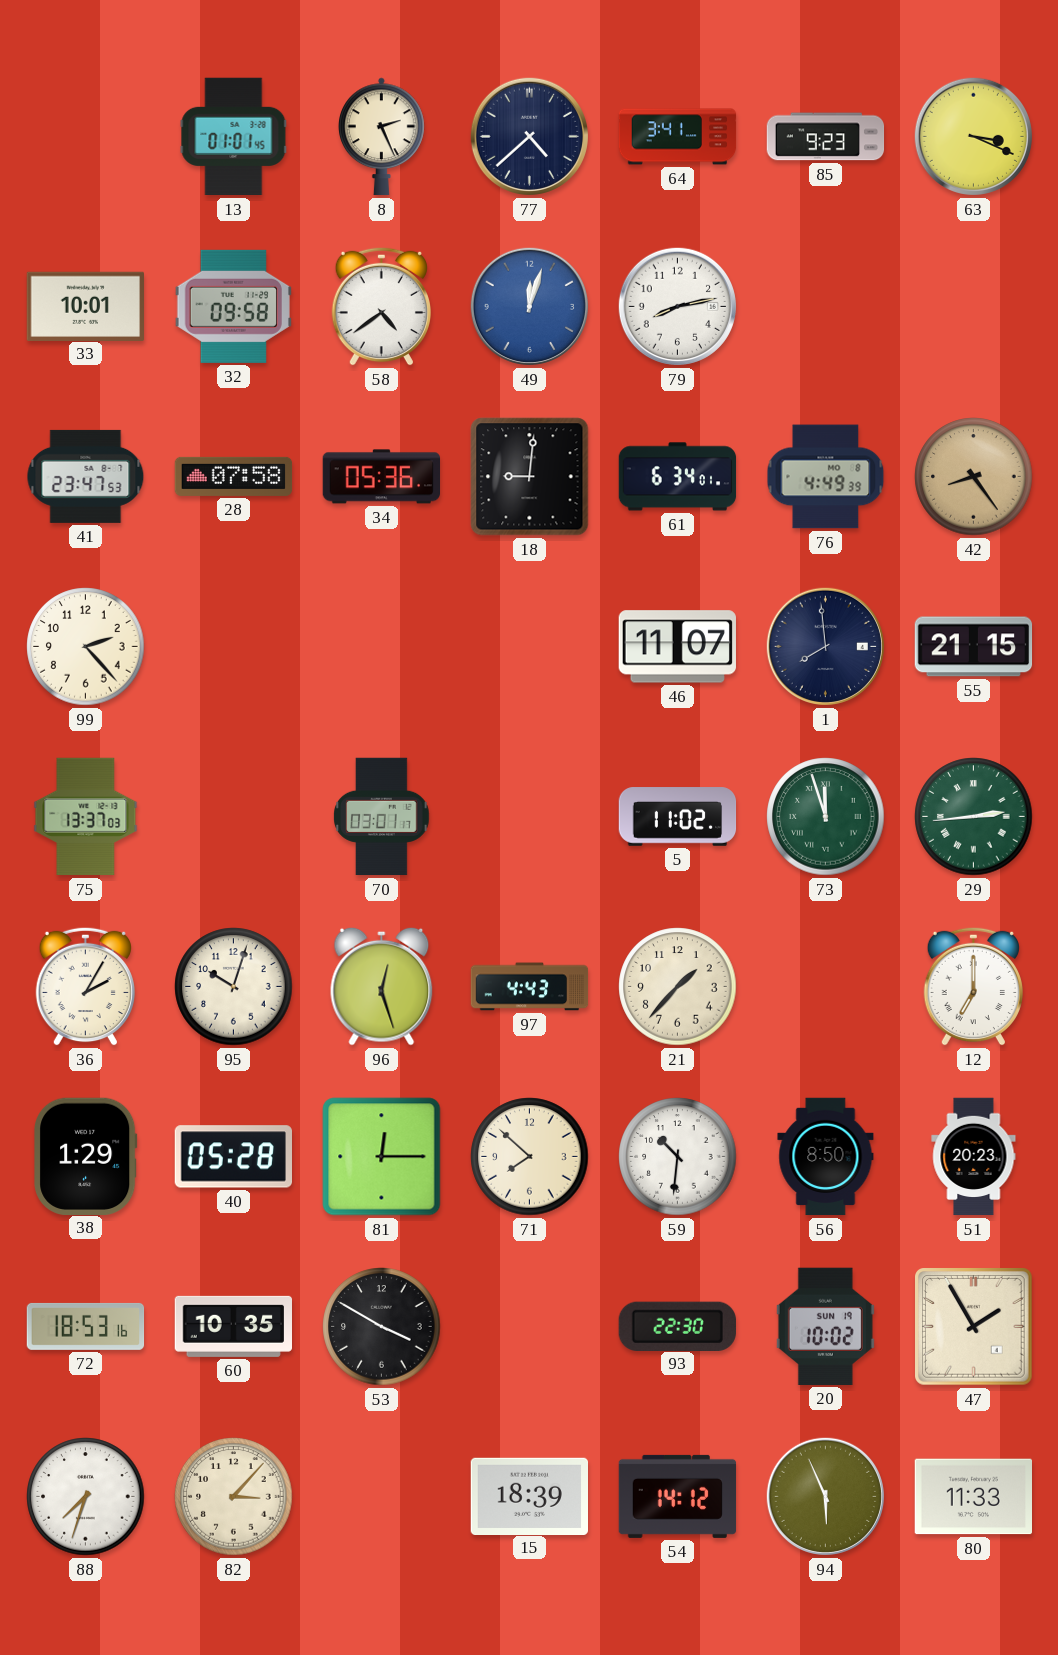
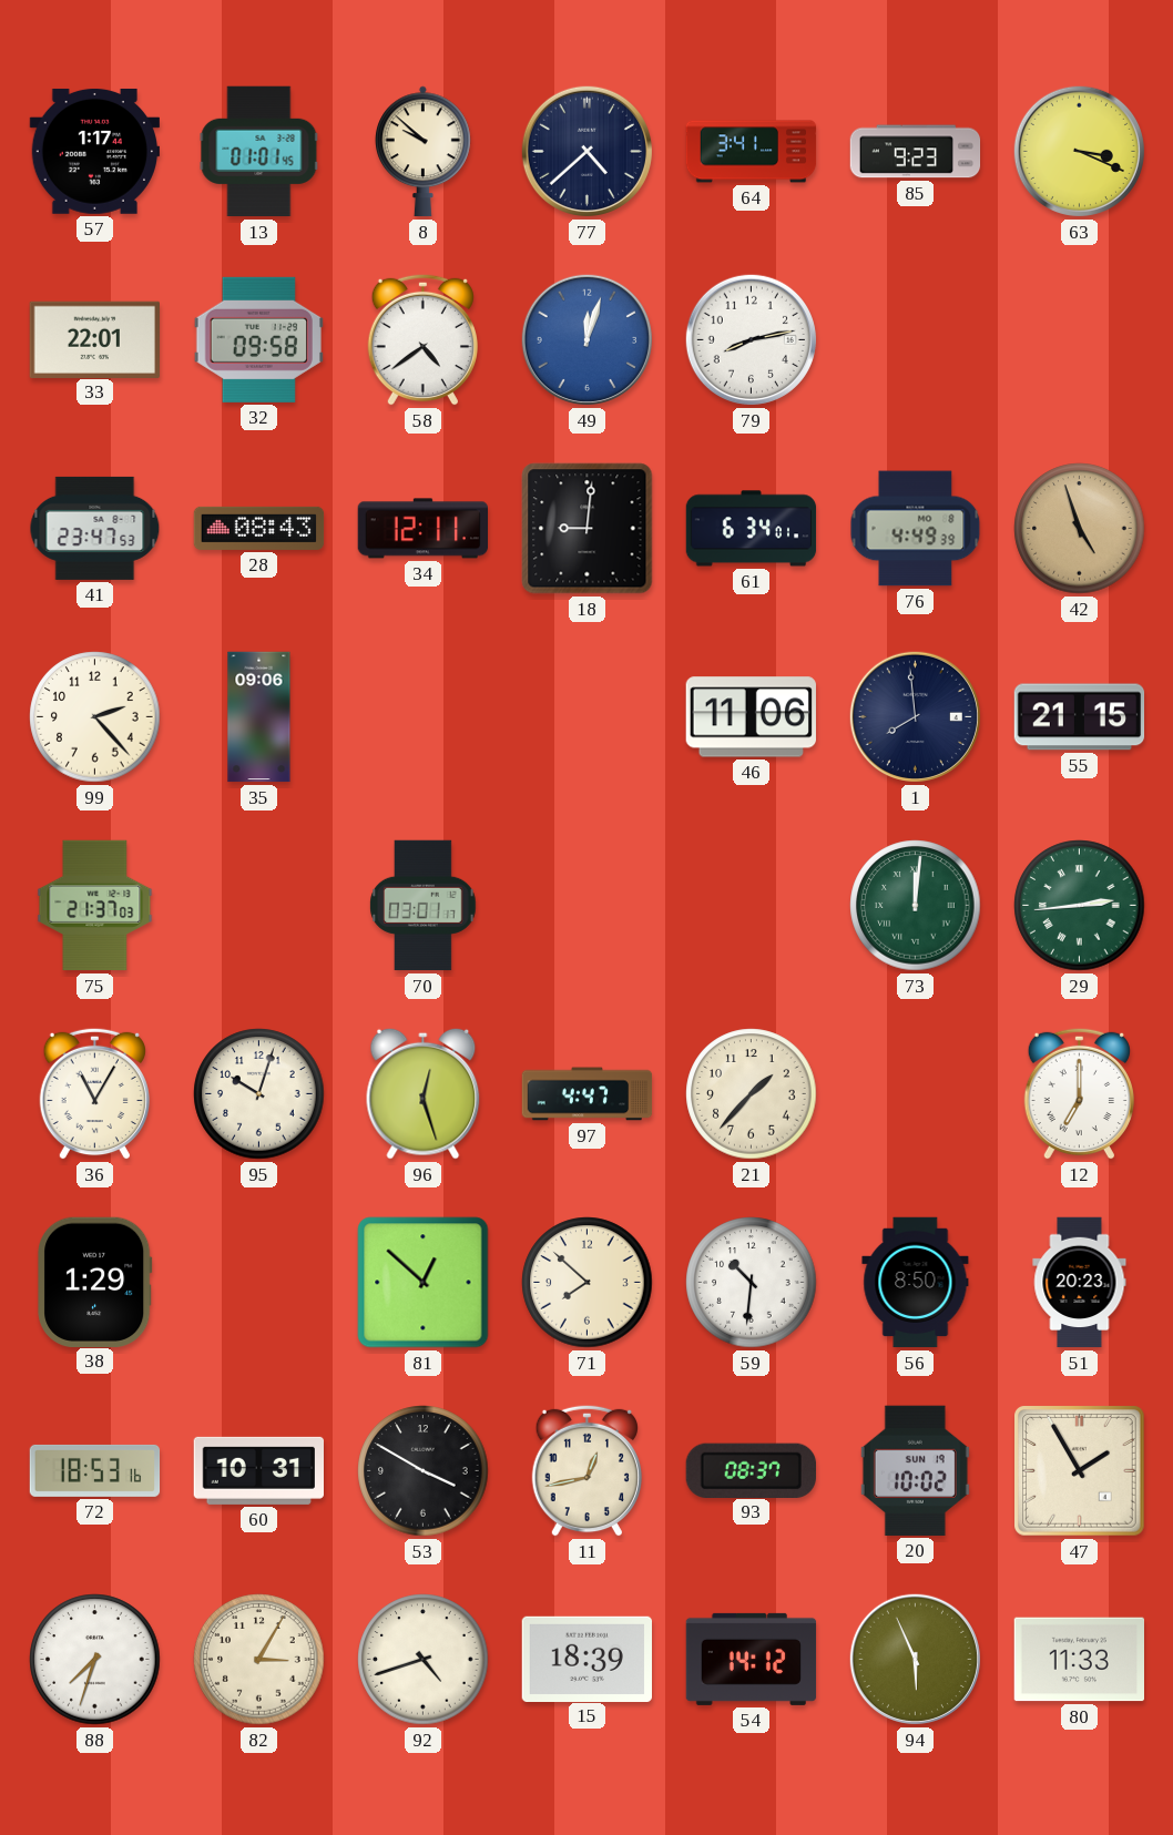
57: none -> 1:17 (94, 151)
8: 2:26 -> 9:52 (424, 152)
33: 10:01 -> 22:01 (94, 339)
28: 07:58 -> 08:43 (259, 528)
34: 05:36 -> 12:11 (422, 529)
42: 8:24 -> 4:57 (1080, 529)
35: none -> 09:06 (259, 717)
46: 11:07 -> 11:06 (751, 717)
75: 13:37 -> 21:37 (95, 906)
5: 11:02 -> none (678, 817)
73: 11:57 -> 12:01 (916, 906)
36: 2:05 -> 11:05 (94, 1093)
97: 4:43 -> 4:47 (588, 1094)
40: 05:28 -> none (233, 1157)
81: 12:15 -> 12:52 (424, 1283)
60: 10:35 -> 10:31 (258, 1470)
11: none -> 12:43 (586, 1470)
93: 22:30 -> 08:37 (751, 1470)
82: 3:07 -> 3:05 (259, 1660)
92: none -> 4:42 (424, 1660)
